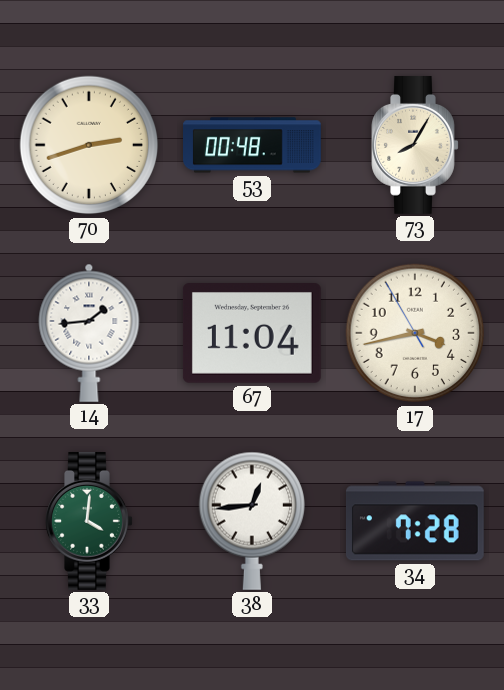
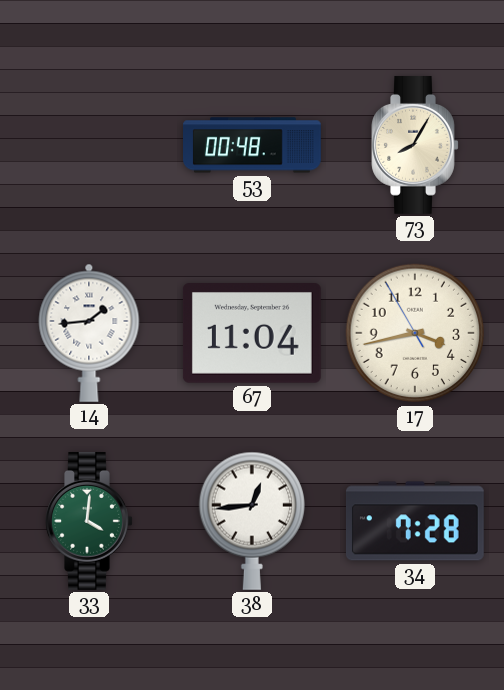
70: 2:42 -> none (89, 145)
